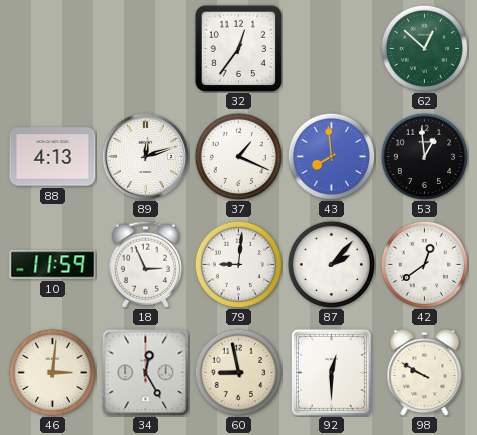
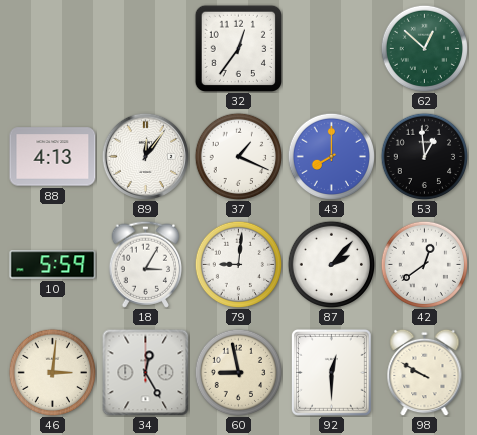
89: 12:12 -> 12:06 (145, 156)
43: 7:59 -> 8:00 (331, 156)
10: 11:59 -> 5:59 (53, 265)
18: 2:56 -> 3:05 (145, 264)
